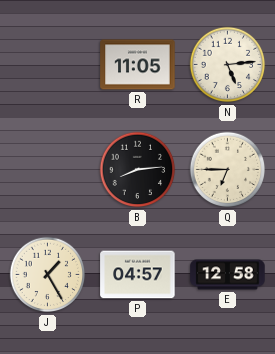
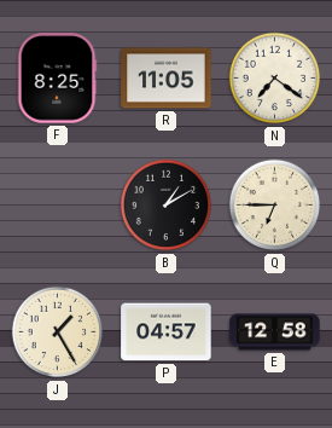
F: none -> 8:25 (57, 79)
N: 5:14 -> 7:21 (275, 79)
B: 8:14 -> 1:10 (167, 206)
